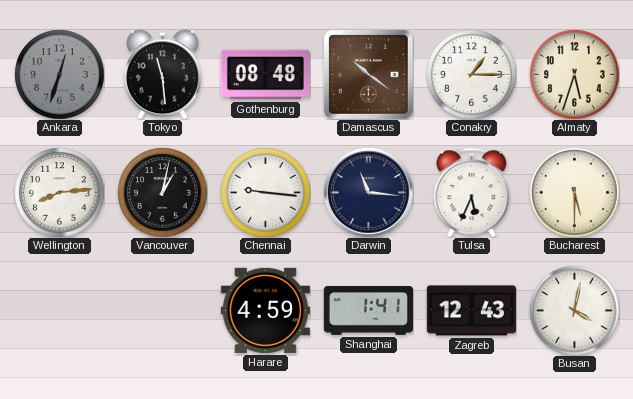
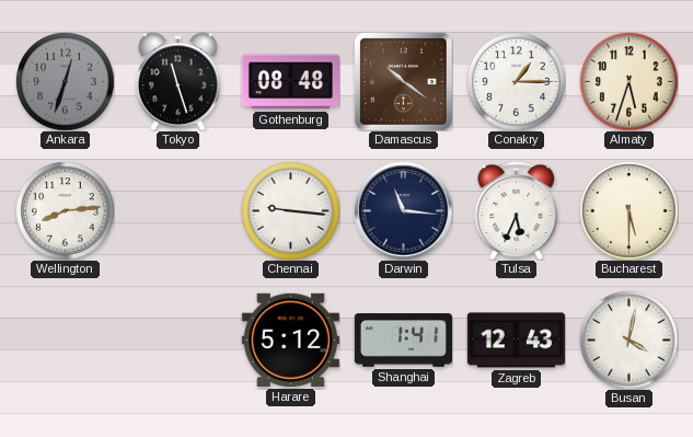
Tokyo: 11:29 -> 11:27 (178, 81)
Vancouver: 1:02 -> none (162, 192)
Harare: 4:59 -> 5:12 (290, 340)
